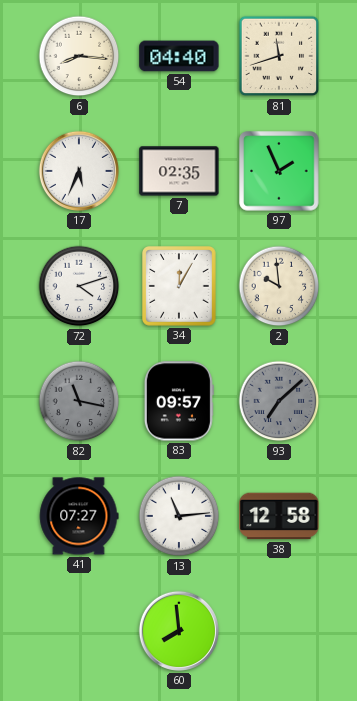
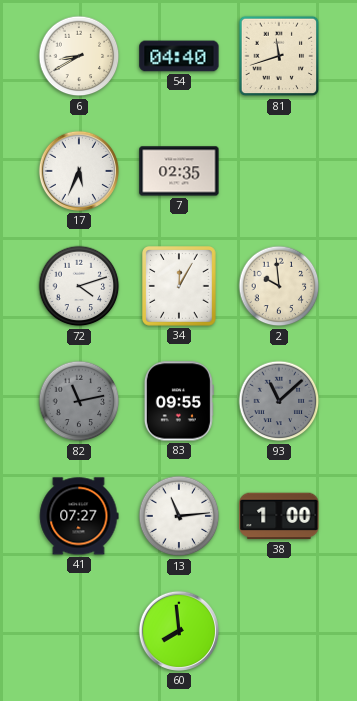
6: 8:16 -> 8:40 (79, 56)
97: 1:56 -> none (279, 171)
82: 11:17 -> 11:13 (79, 401)
83: 09:57 -> 09:55 (179, 401)
93: 7:08 -> 11:08 (279, 401)
38: 12:58 -> 1:00 (279, 516)
